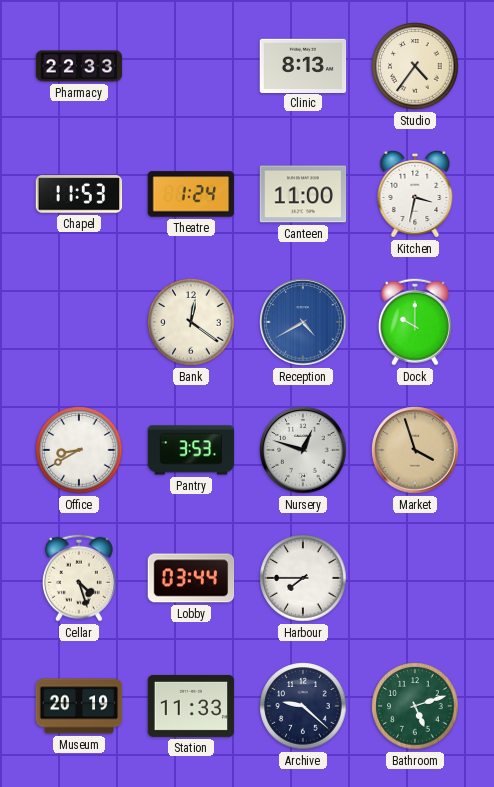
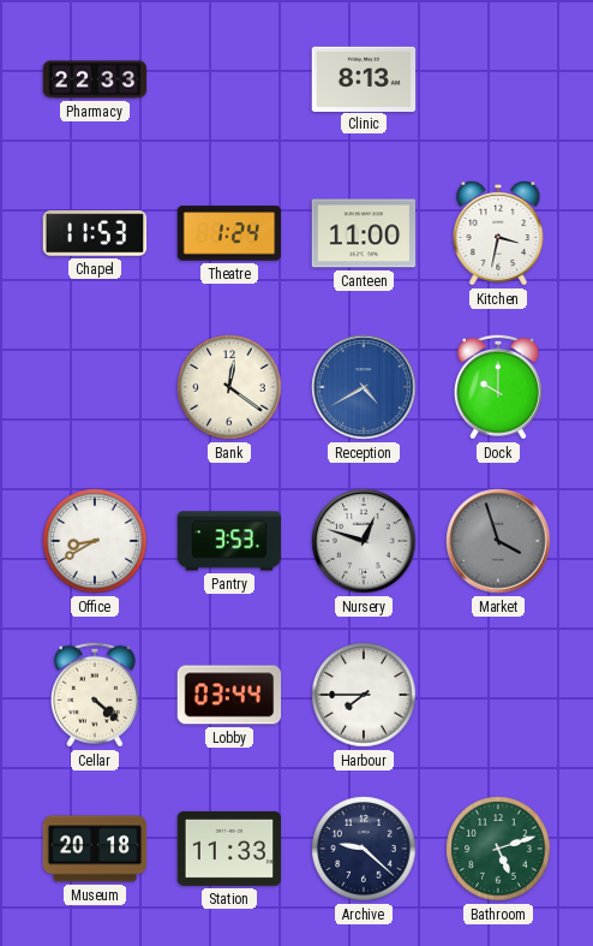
Studio: 4:36 -> none (415, 66)
Market dial: champagne -> grey (498, 541)
Cellar: 4:27 -> 4:22 (95, 695)
Museum: 20:19 -> 20:18 (95, 849)
